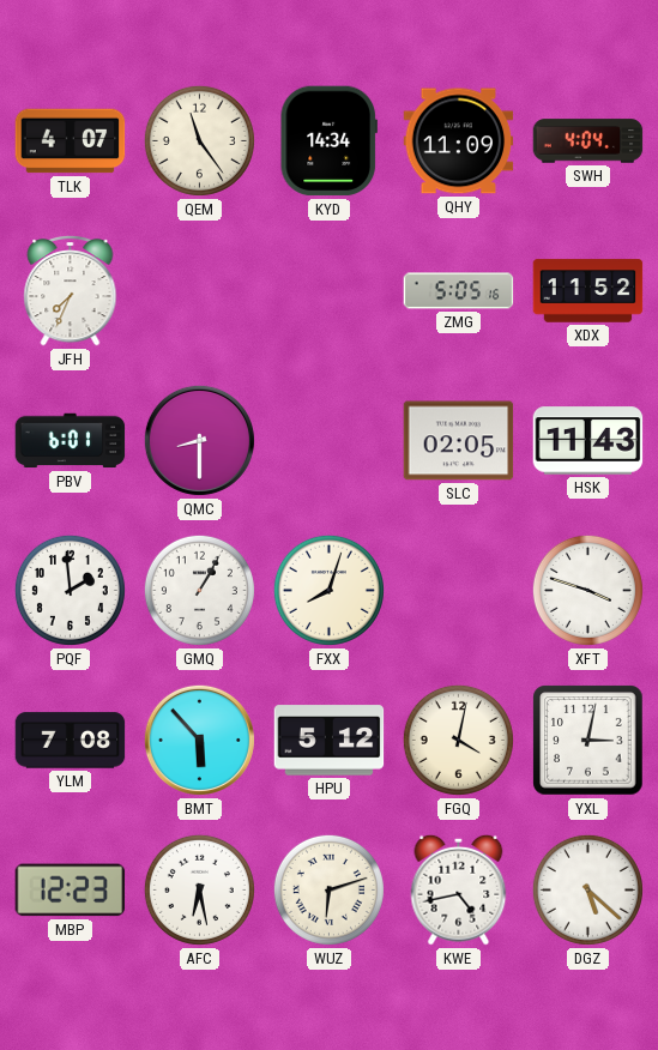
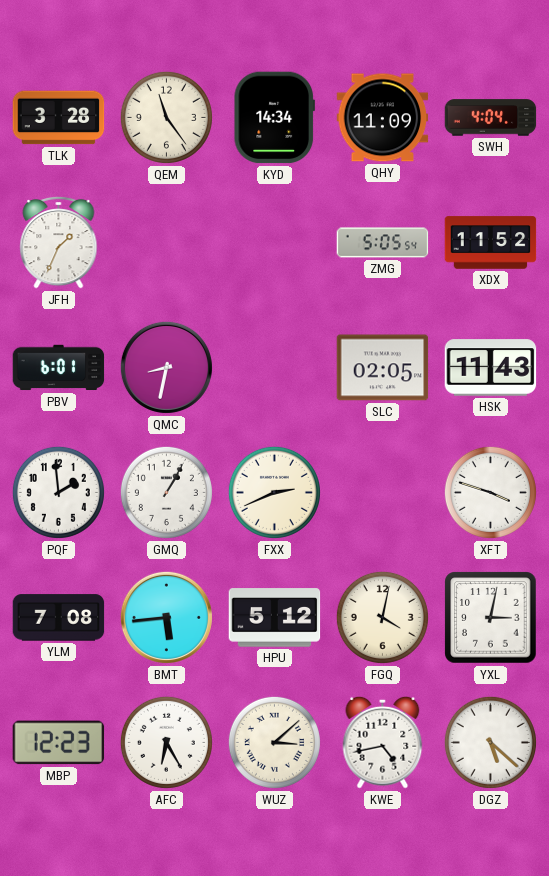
TLK: 4:07 -> 3:28 (59, 118)
JFH: 7:34 -> 1:34 (59, 242)
ZMG: 5:05:16 -> 5:05:54 (383, 243)
QMC: 8:30 -> 8:32 (166, 367)
FXX: 8:03 -> 2:41 (274, 492)
BMT: 5:53 -> 5:44 (166, 617)
AFC: 6:28 -> 6:25 (166, 742)
WUZ: 6:12 -> 3:08 (274, 742)
